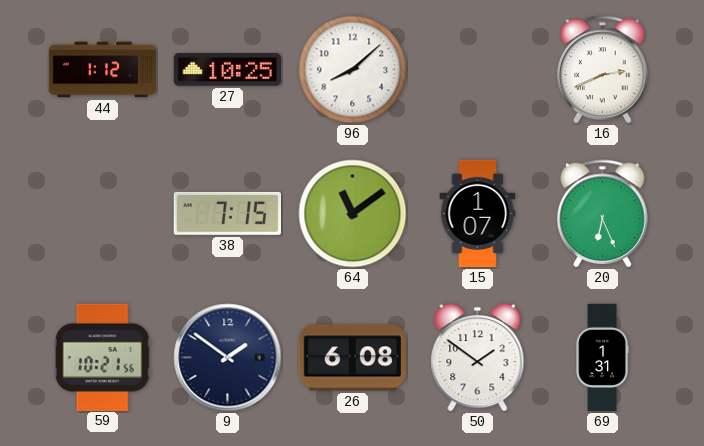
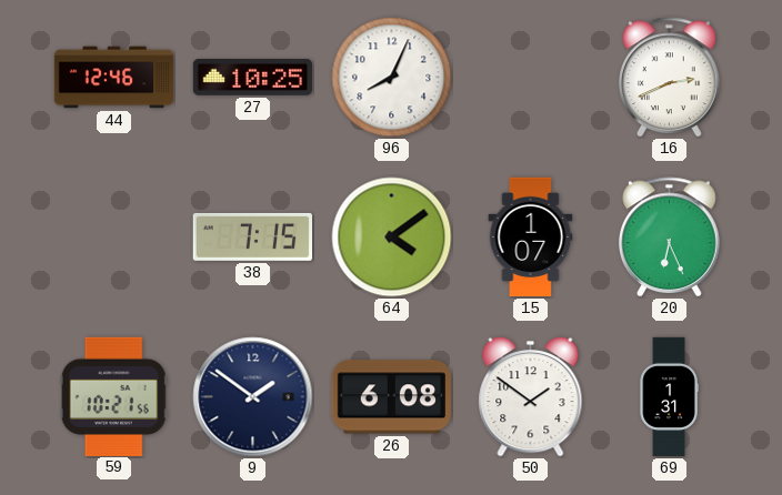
44: 1:12 -> 12:46 (114, 78)
96: 8:08 -> 8:04 (392, 78)
64: 11:09 -> 4:09 (392, 238)
